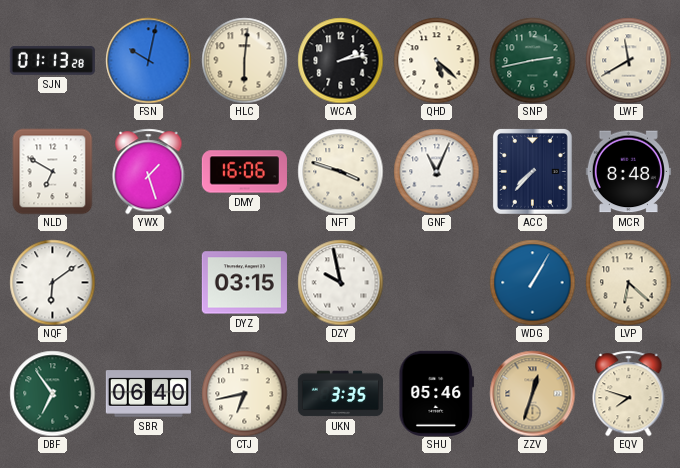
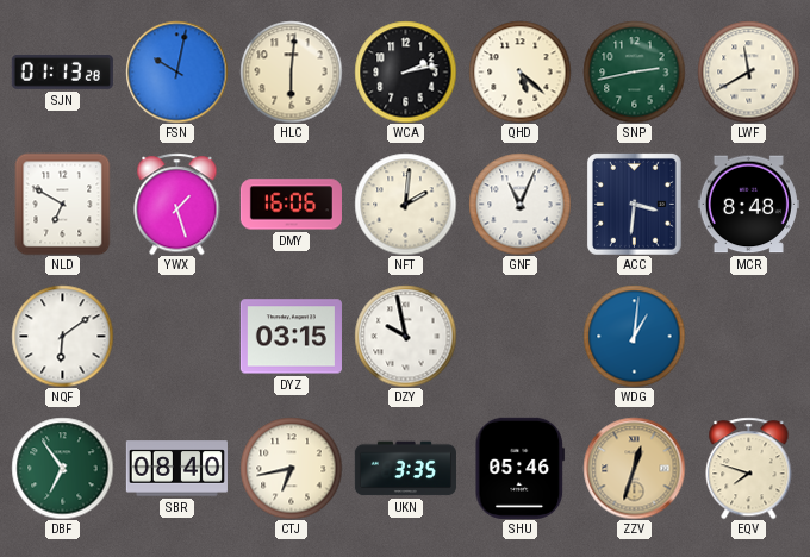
NFT: 3:48 -> 2:01 (405, 204)
ACC: 7:37 -> 3:31 (634, 204)
WDG: 1:05 -> 1:01 (634, 336)
LVP: 6:22 -> none (628, 282)
SBR: 06:40 -> 08:40 (176, 469)
